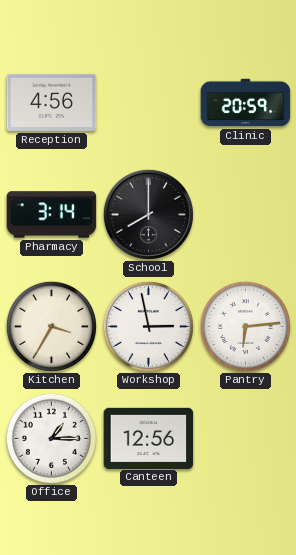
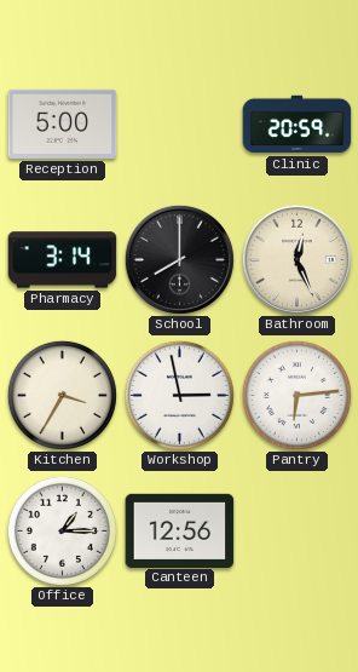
Reception: 4:56 -> 5:00 (63, 124)
Bathroom: none -> 12:26 (296, 259)
